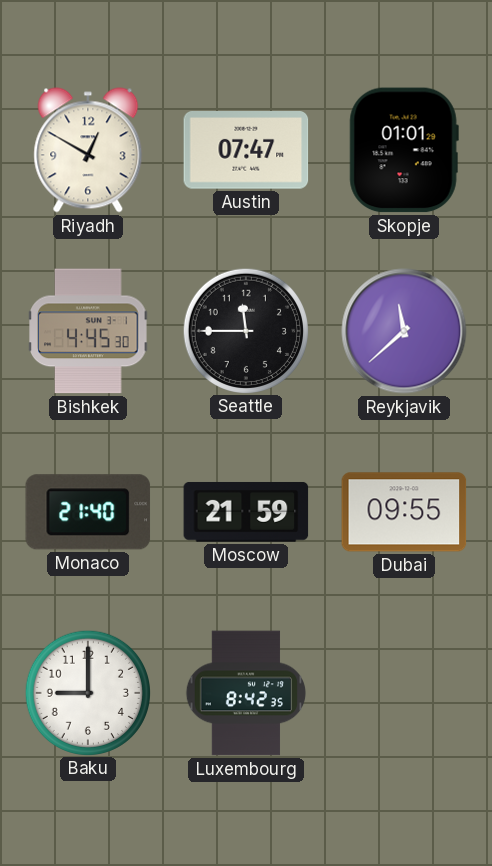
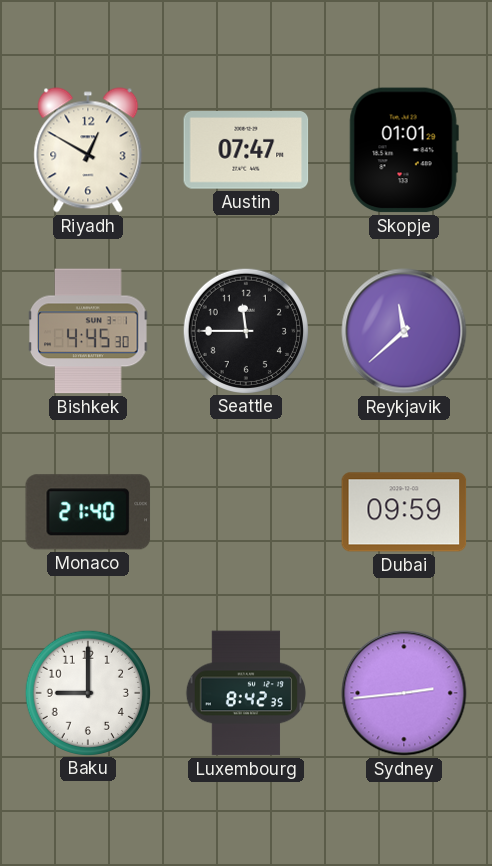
Moscow: 21:59 -> none (246, 512)
Dubai: 09:55 -> 09:59 (404, 512)
Sydney: none -> 2:44 (404, 693)
